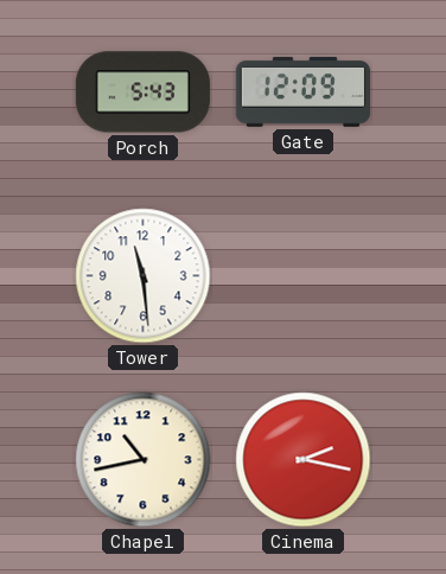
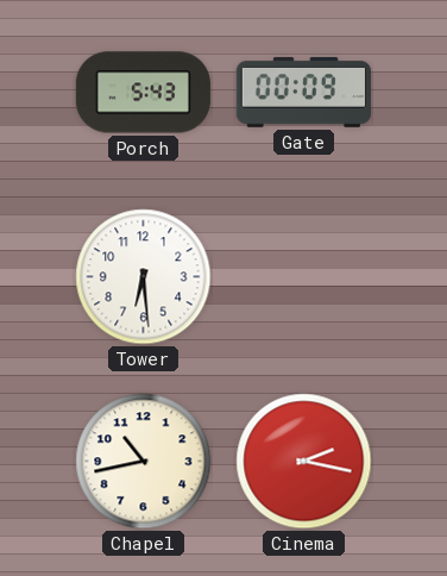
Gate: 12:09 -> 00:09 (303, 92)
Tower: 11:29 -> 6:29 (144, 277)
